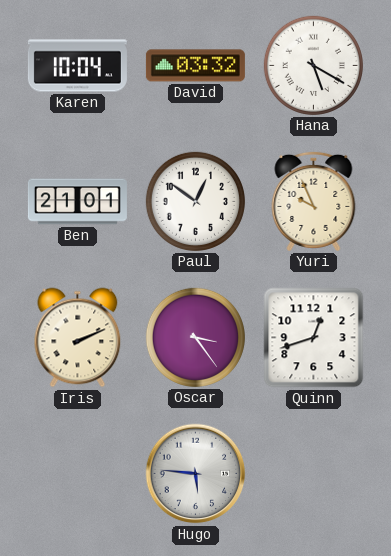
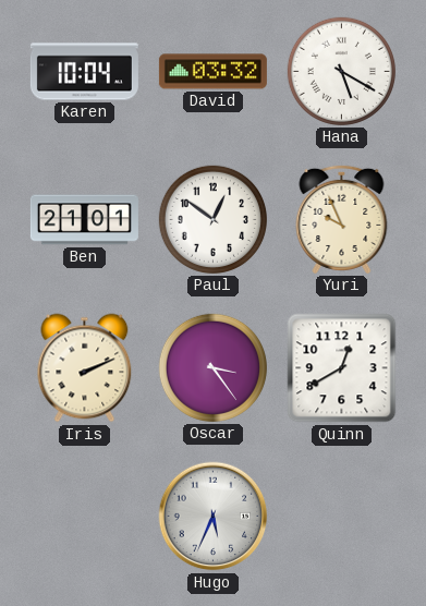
Quinn: 12:42 -> 12:40 (342, 368)
Hugo: 5:46 -> 5:34 (214, 517)
